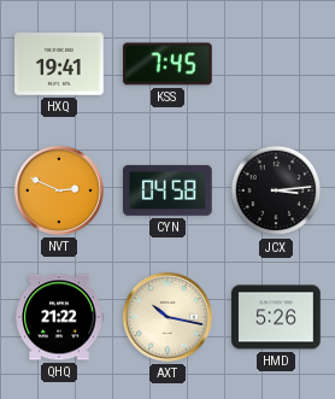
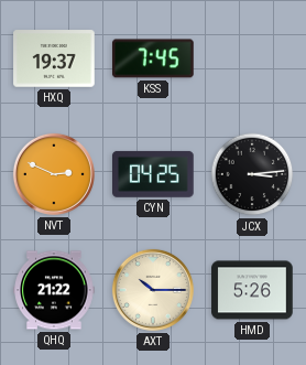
HXQ: 19:41 -> 19:37 (54, 58)
CYN: 04:58 -> 04:25 (154, 174)
AXT: 10:17 -> 10:15 (153, 290)
